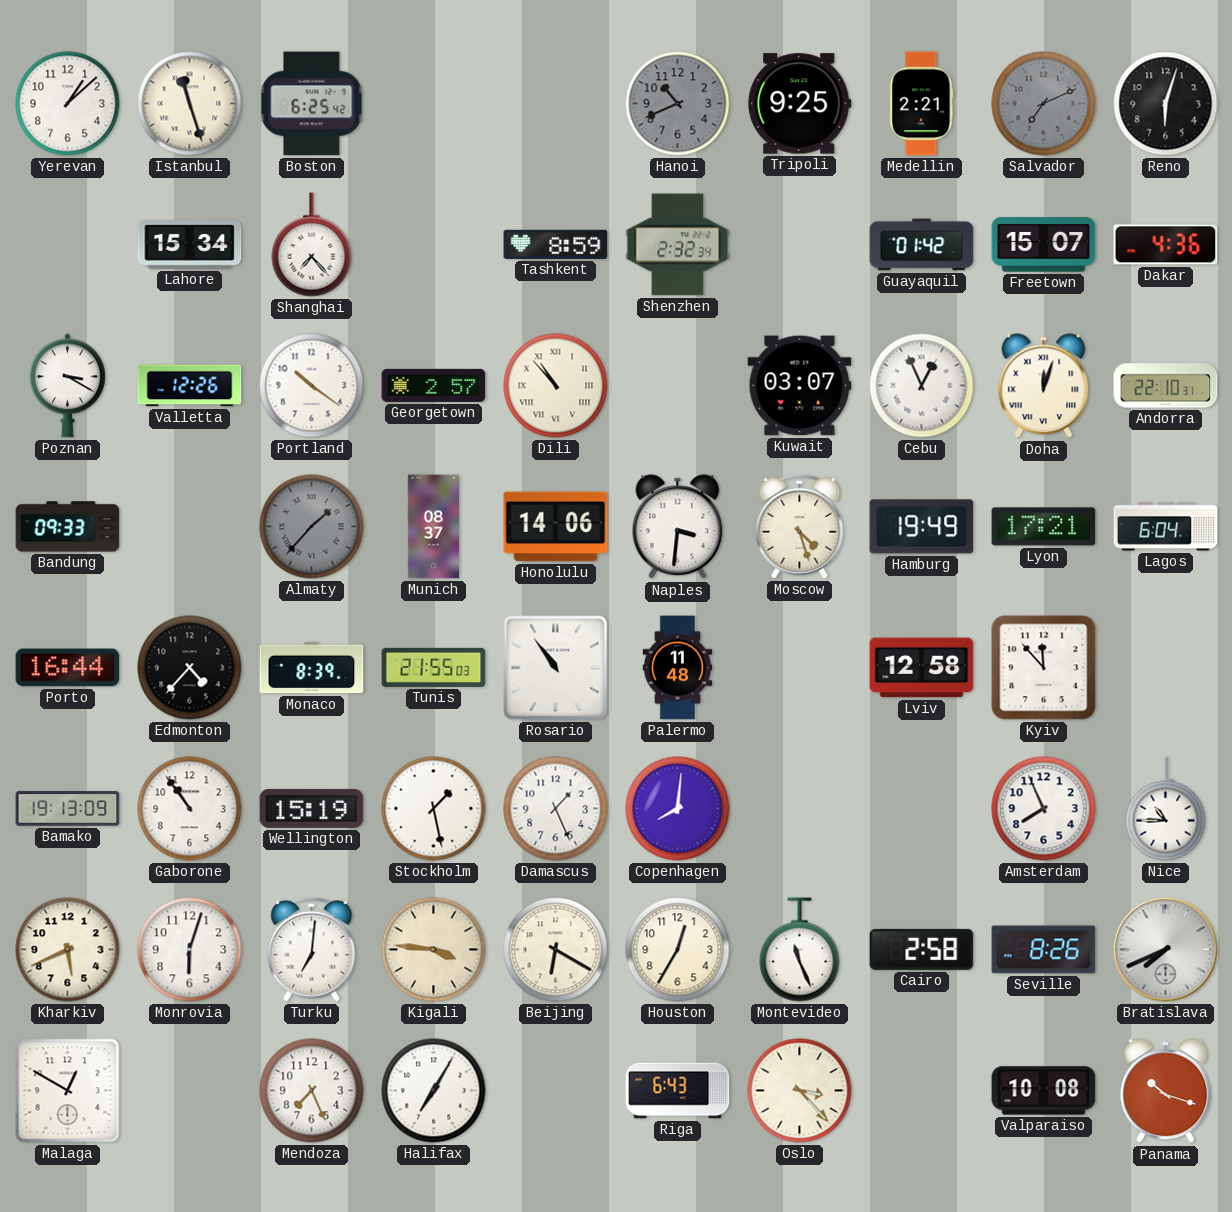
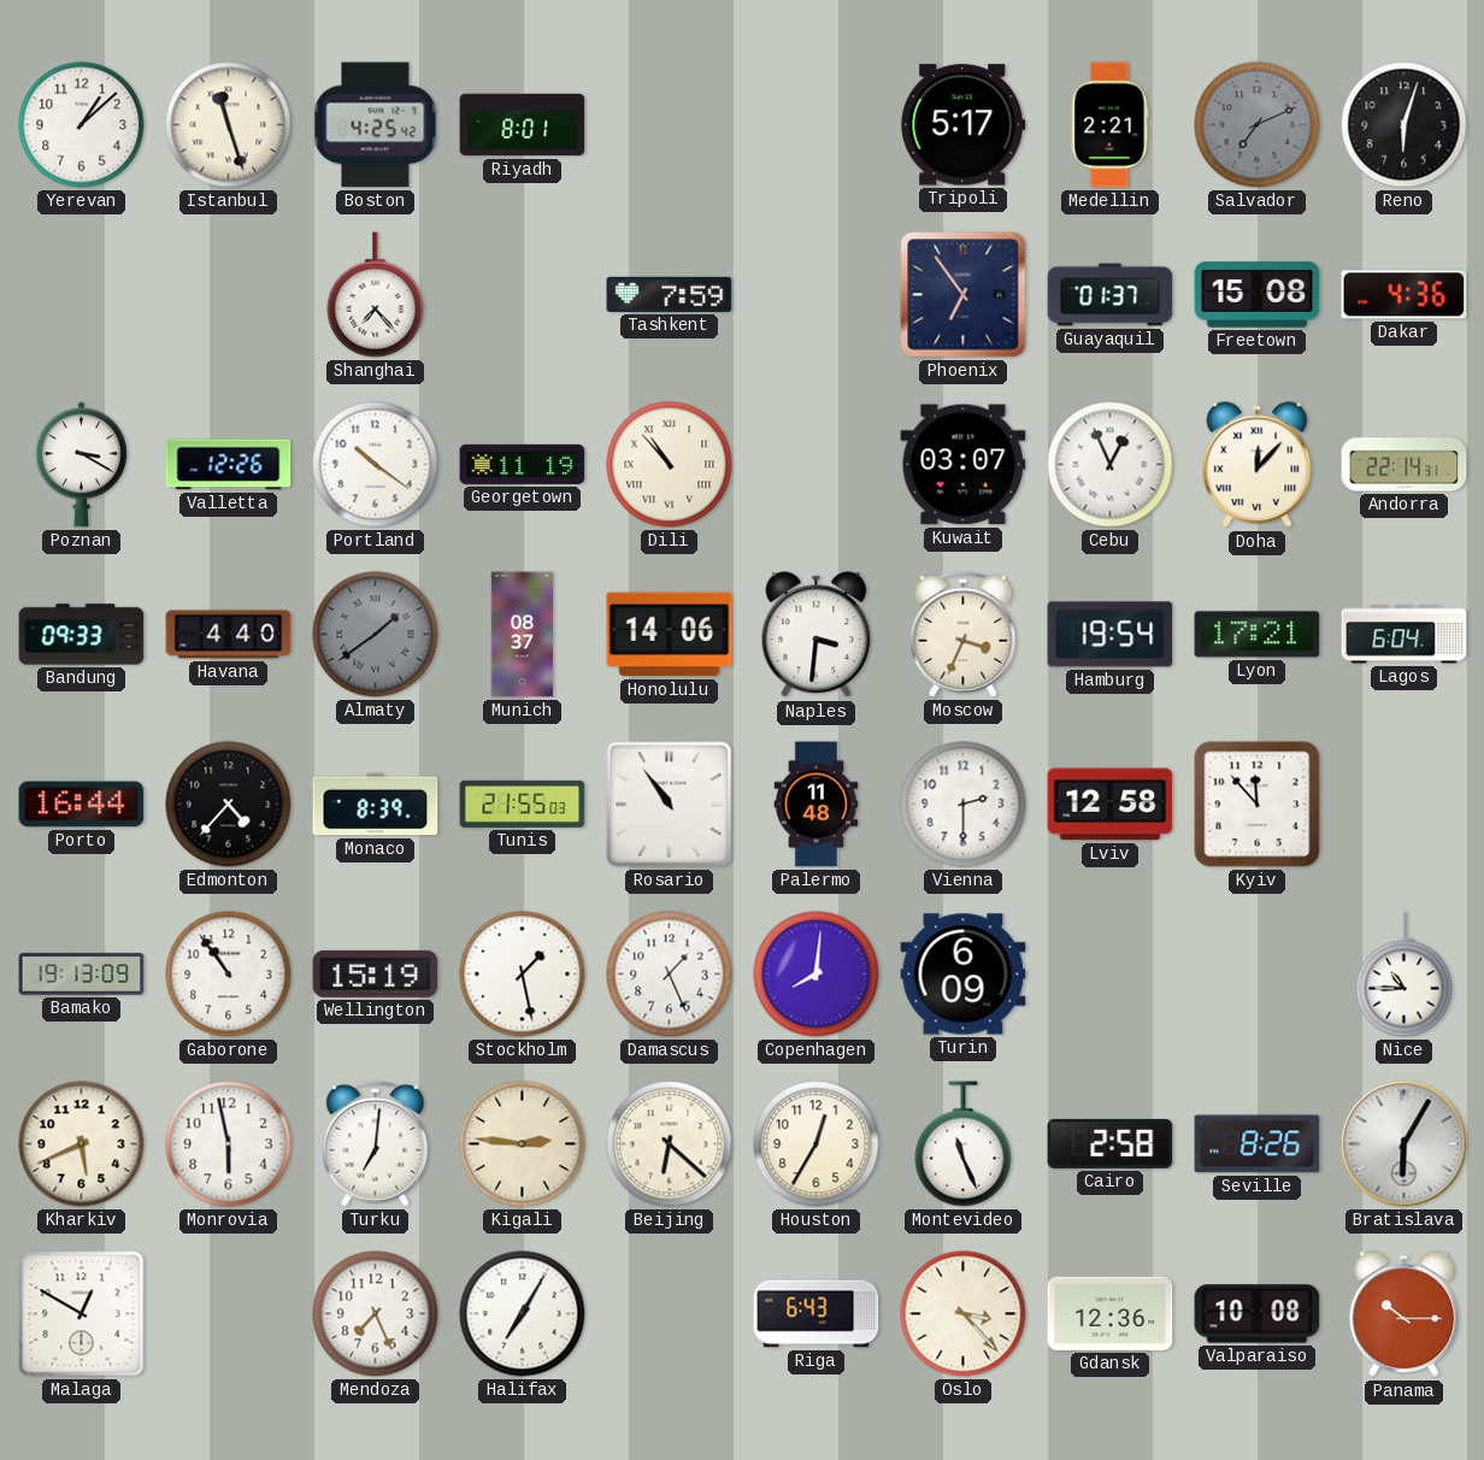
Boston: 6:25 -> 4:25 (376, 125)
Riyadh: none -> 8:01 (523, 125)
Hanoi: 10:41 -> none (678, 104)
Tripoli: 9:25 -> 5:17 (964, 125)
Lahore: 15:34 -> none (190, 245)
Tashkent: 8:59 -> 7:59 (670, 294)
Shenzhen: 2:32 -> none (678, 245)
Phoenix: none -> 6:54 (964, 295)
Guayaquil: 01:42 -> 01:37 (1111, 295)
Freetown: 15:07 -> 15:08 (1258, 295)
Georgetown: 2:57 -> 11:19 (523, 464)
Doha: 12:03 -> 12:07 (1258, 465)
Andorra: 22:10 -> 22:14 (1404, 465)
Havana: none -> 4:40 (229, 635)
Almaty: 1:37 -> 1:39 (376, 635)
Moscow: 4:27 -> 3:34 (964, 634)
Hamburg: 19:49 -> 19:54 (1111, 635)
Vienna: none -> 2:30 (964, 805)
Turin: none -> 6:09 (964, 975)
Amsterdam: 7:56 -> none (1044, 809)
Monrovia: 6:03 -> 5:58 (229, 1144)
Kigali: 3:46 -> 2:46 (523, 1144)
Beijing: 6:20 -> 6:22 (670, 1144)
Bratislava: 7:41 -> 6:05 (1404, 1144)
Gdansk: none -> 12:36 (1111, 1313)
Panama: 10:18 -> 10:15 (1404, 1314)
